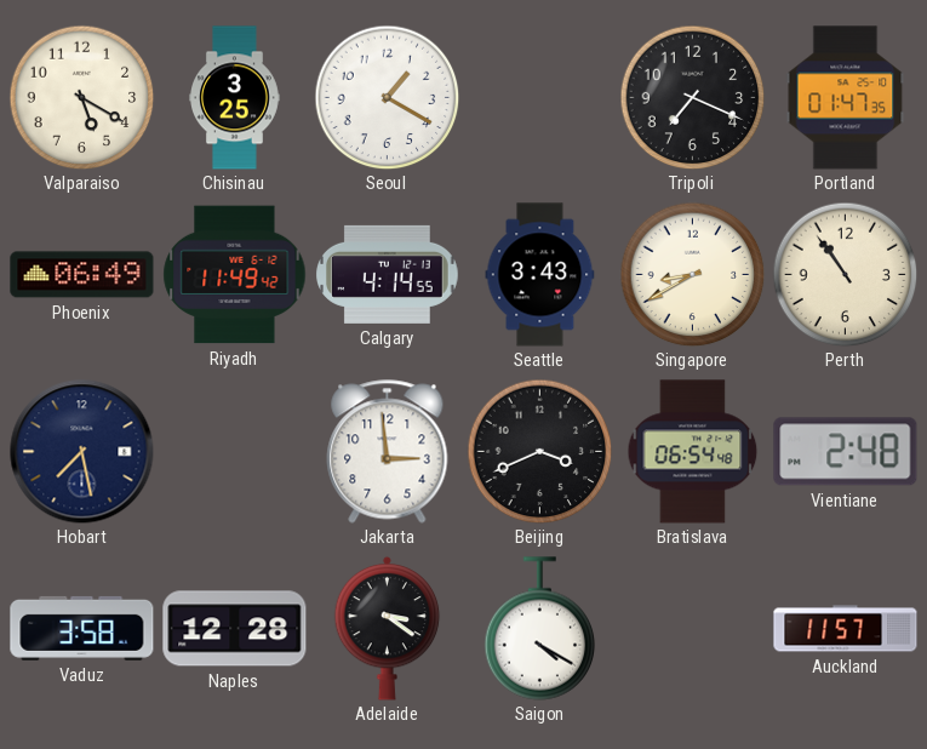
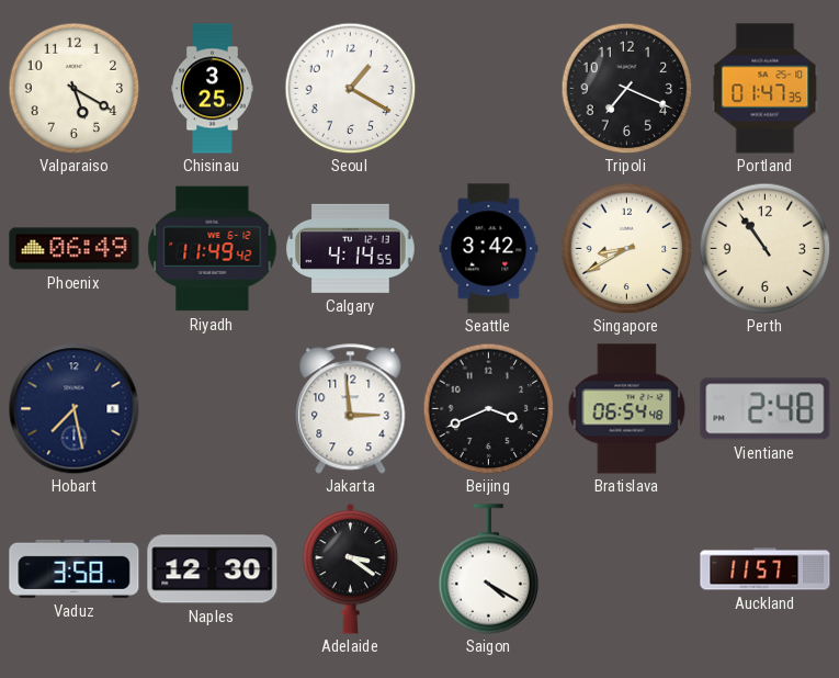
Seattle: 3:43 -> 3:42 (489, 249)
Naples: 12:28 -> 12:30 (213, 569)
